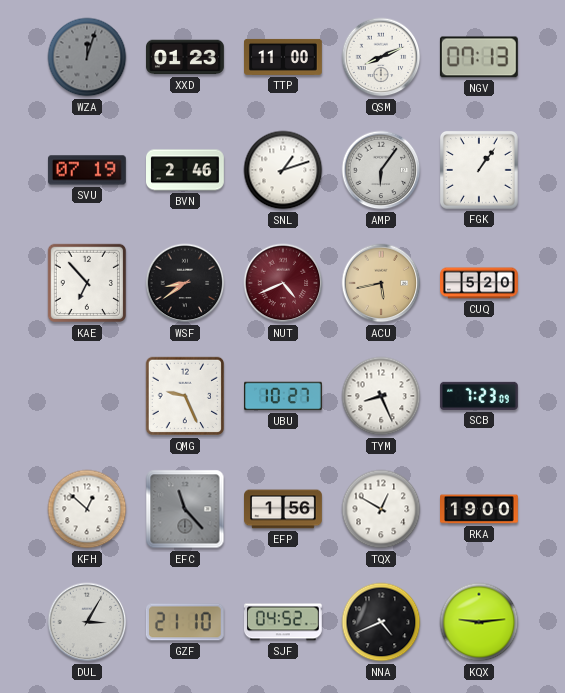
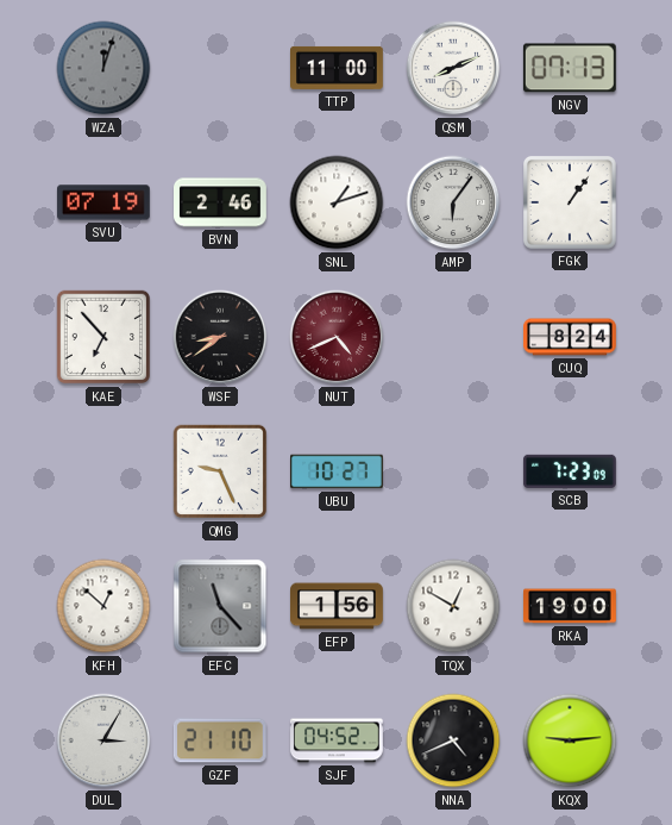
XXD: 01:23 -> none (186, 57)
ACU: 5:43 -> none (381, 283)
CUQ: 5:20 -> 8:24 (571, 337)
TYM: 8:26 -> none (381, 396)
